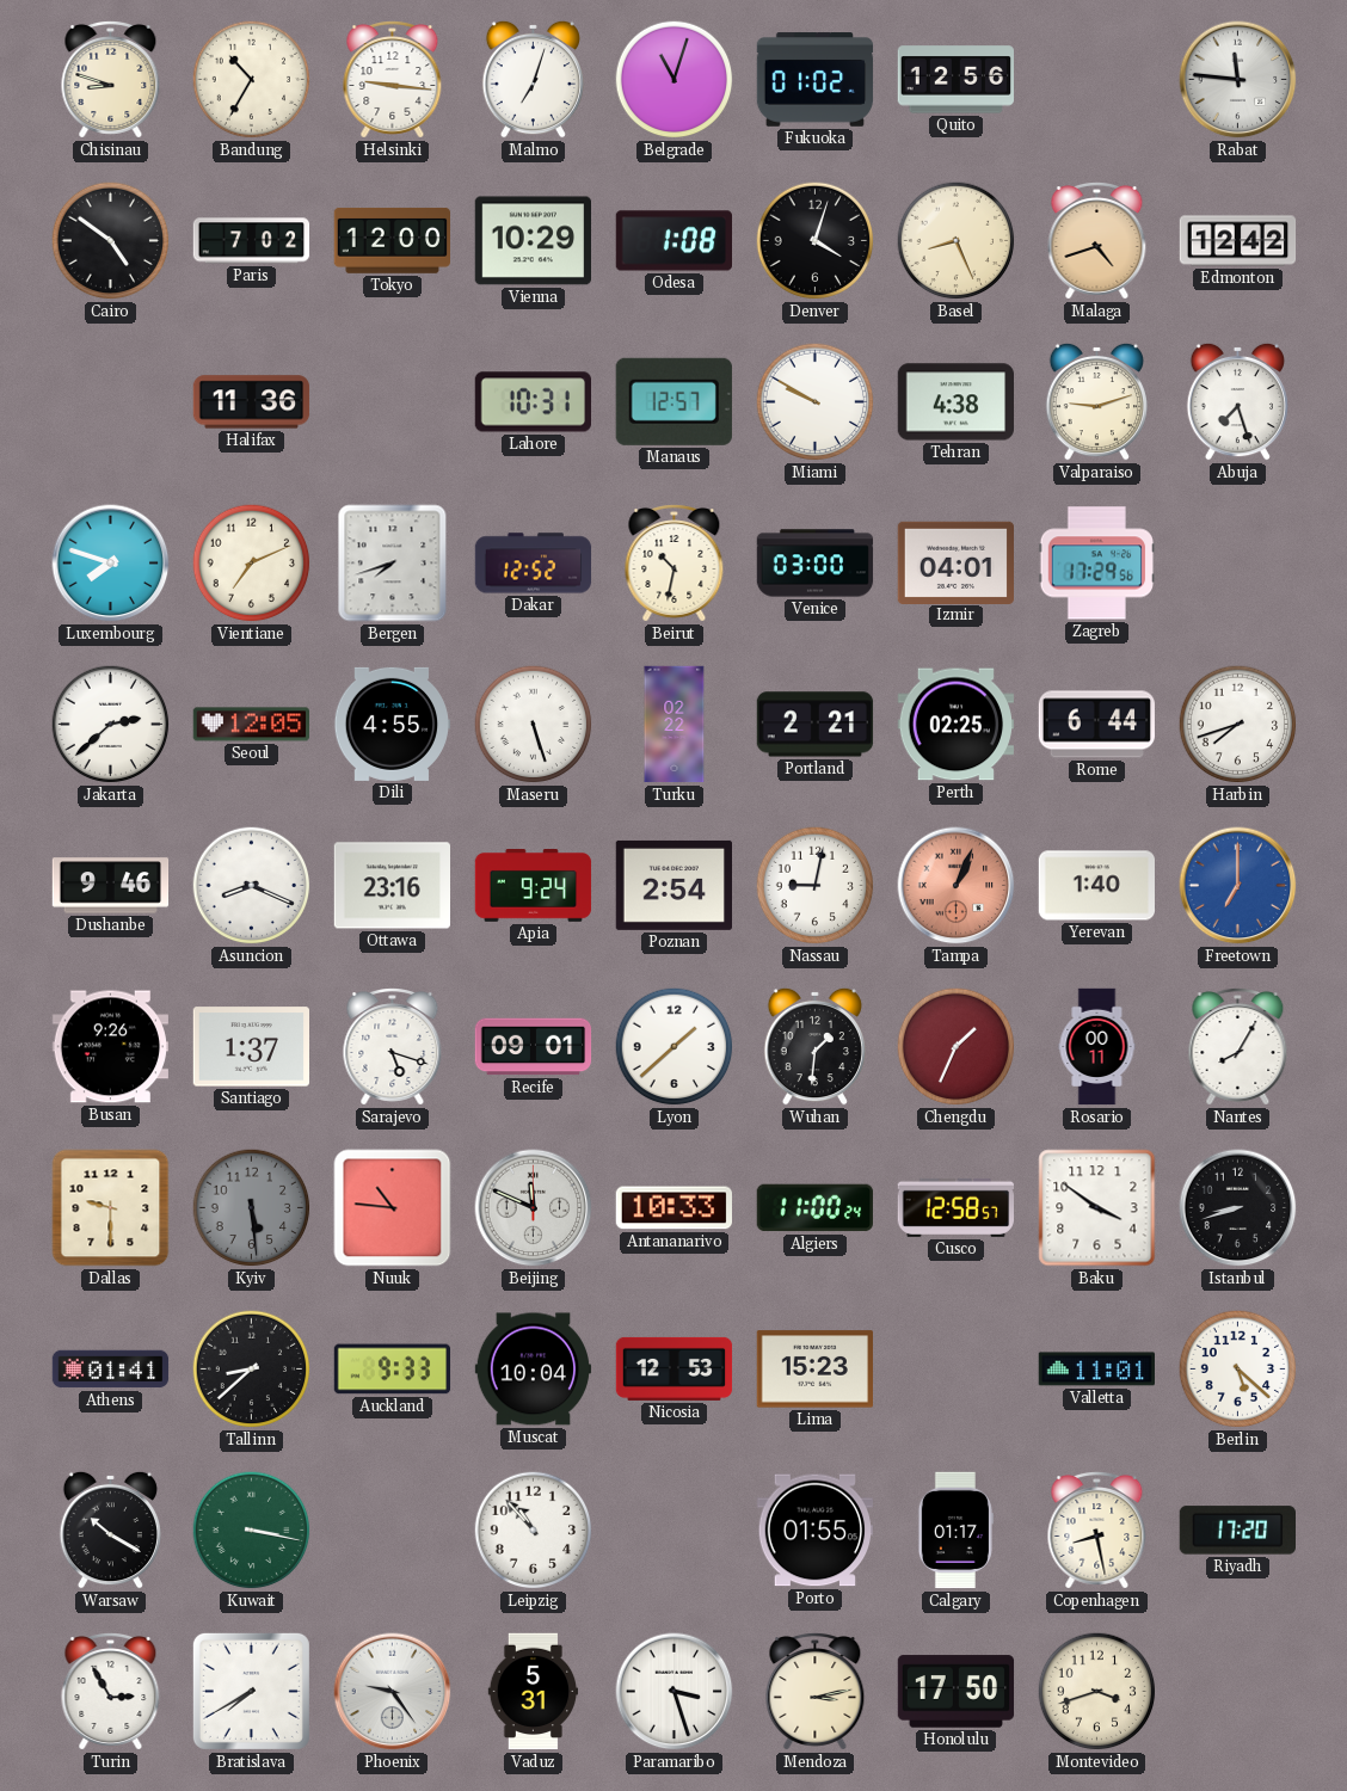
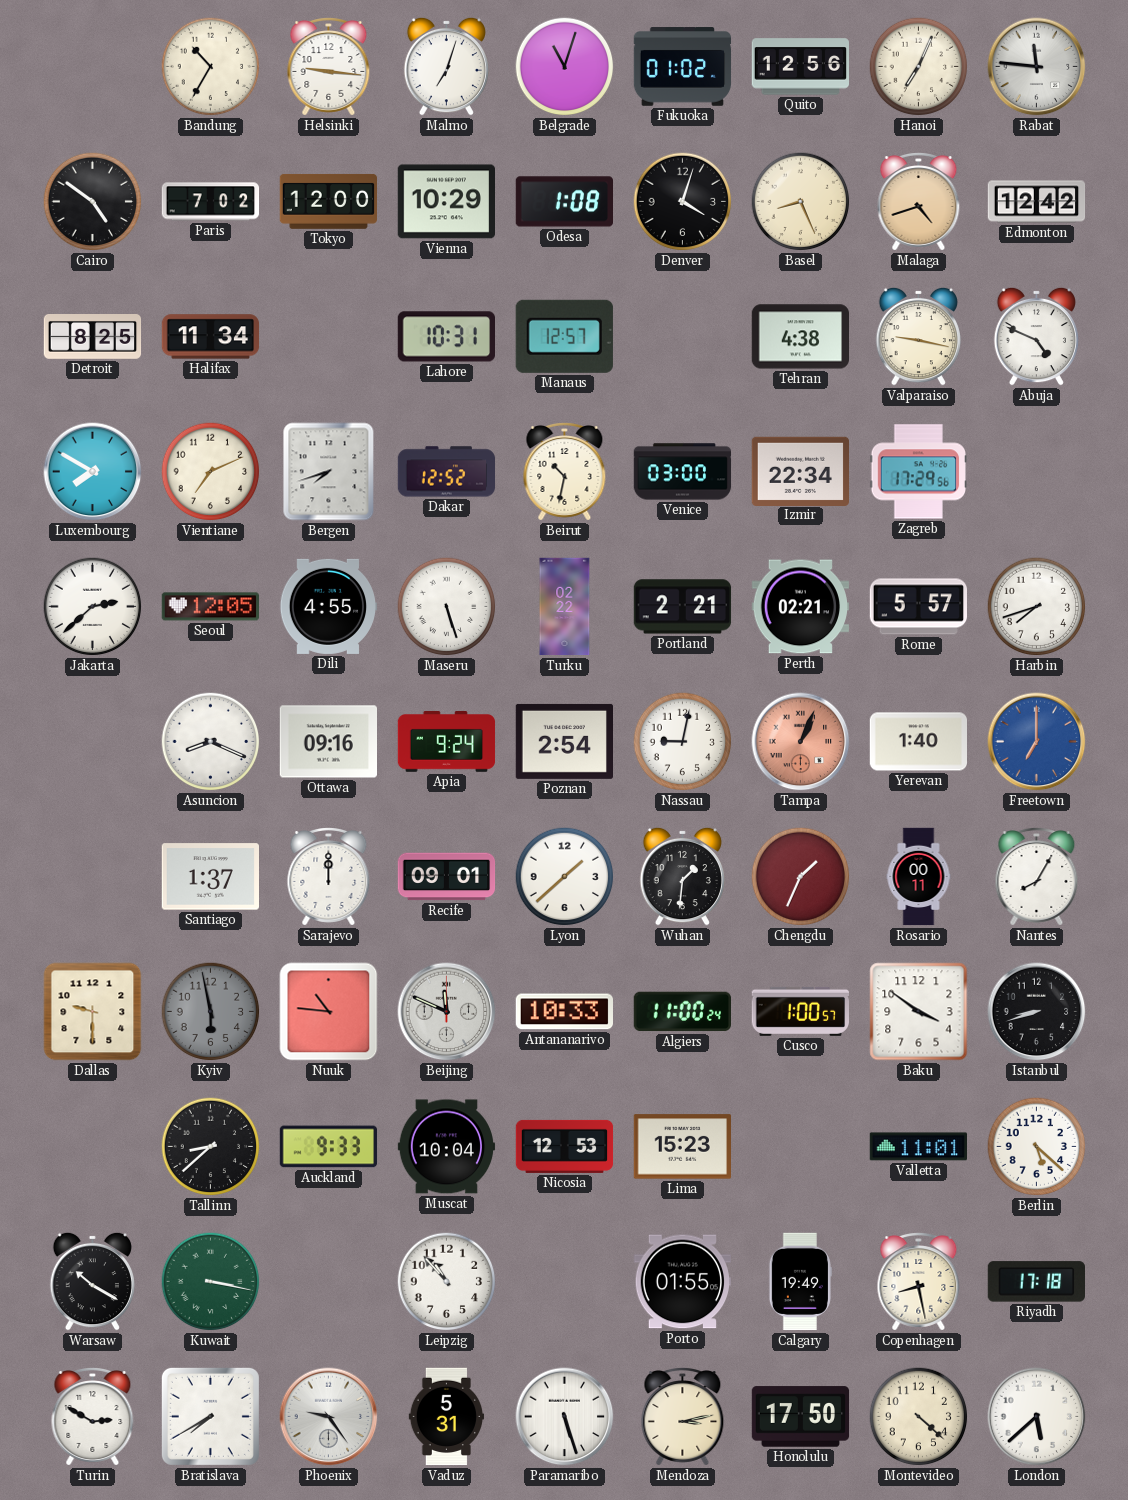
Chisinau: 8:48 -> none (111, 80)
Hanoi: none -> 7:04 (919, 67)
Detroit: none -> 8:25 (93, 337)
Halifax: 11:36 -> 11:34 (211, 337)
Miami: 9:50 -> none (816, 402)
Valparaiso: 9:12 -> 9:17 (918, 336)
Abuja: 7:27 -> 4:49 (1036, 336)
Luxembourg: 7:48 -> 7:50 (93, 472)
Izmir: 04:01 -> 22:34 (800, 471)
Perth: 02:25 -> 02:21 (800, 607)
Rome: 6:44 -> 5:57 (919, 607)
Dushanbe: 9:46 -> none (111, 886)
Ottawa: 23:16 -> 09:16 (328, 742)
Busan: 9:26 -> none (111, 1047)
Sarajevo: 5:18 -> 12:00 (329, 877)
Kyiv: 5:29 -> 5:58 (211, 1012)
Cusco: 12:58 -> 1:00 (800, 1011)
Athens: 01:41 -> none (111, 1370)
Calgary: 01:17 -> 19:49 (800, 1282)
Riyadh: 17:20 -> 17:18 (1036, 1282)
Turin: 2:55 -> 2:50 (93, 1417)
Paramaribo: 3:27 -> 5:27 (565, 1417)
Montevideo: 3:42 -> 4:22 (919, 1417)
London: none -> 5:38 (1037, 1417)
